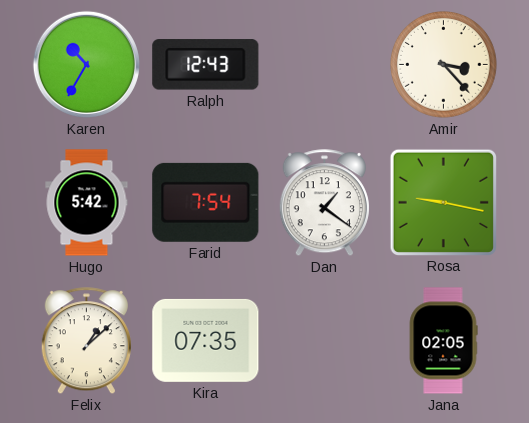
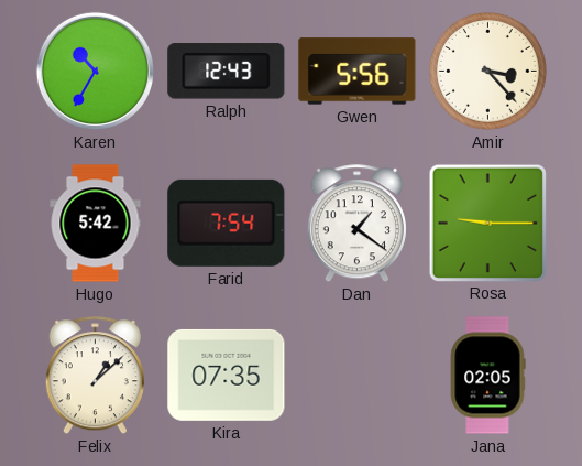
Gwen: none -> 5:56 (358, 72)
Rosa: 9:17 -> 9:15 (487, 223)
